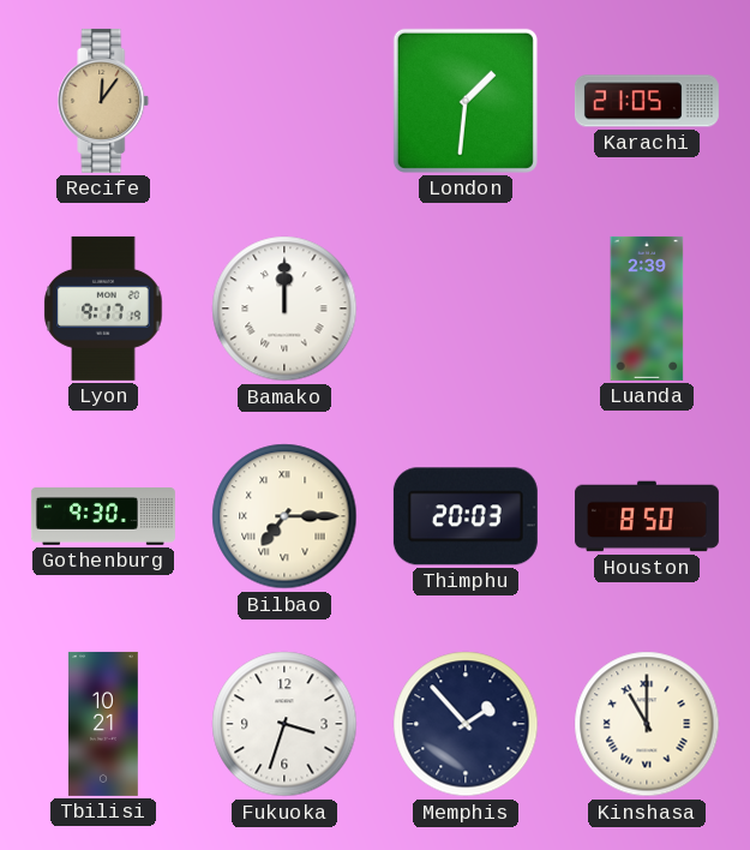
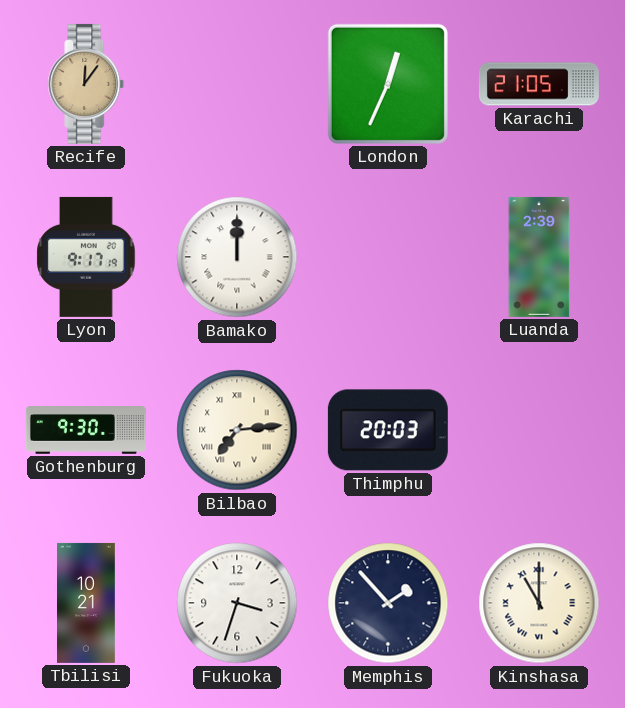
London: 1:31 -> 12:34 (388, 84)
Bilbao: 7:15 -> 7:14 (237, 430)
Houston: 8:50 -> none (647, 516)
